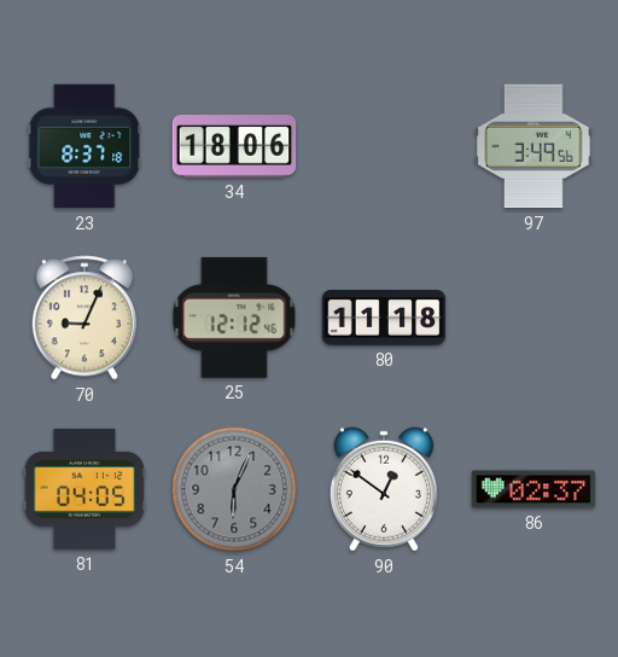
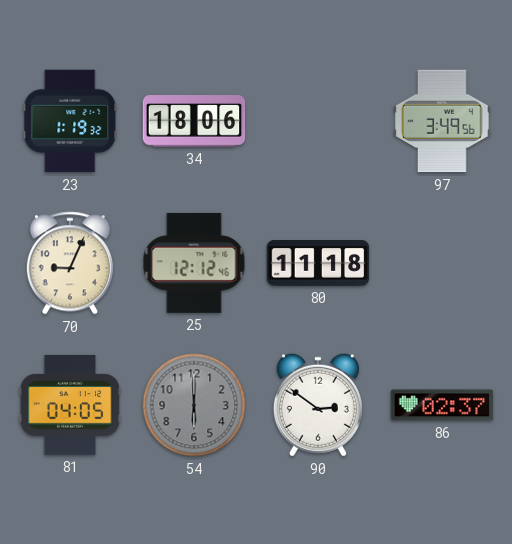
23: 8:37 -> 1:19 (70, 121)
54: 6:04 -> 6:00 (194, 405)
90: 12:51 -> 2:51 (318, 405)
